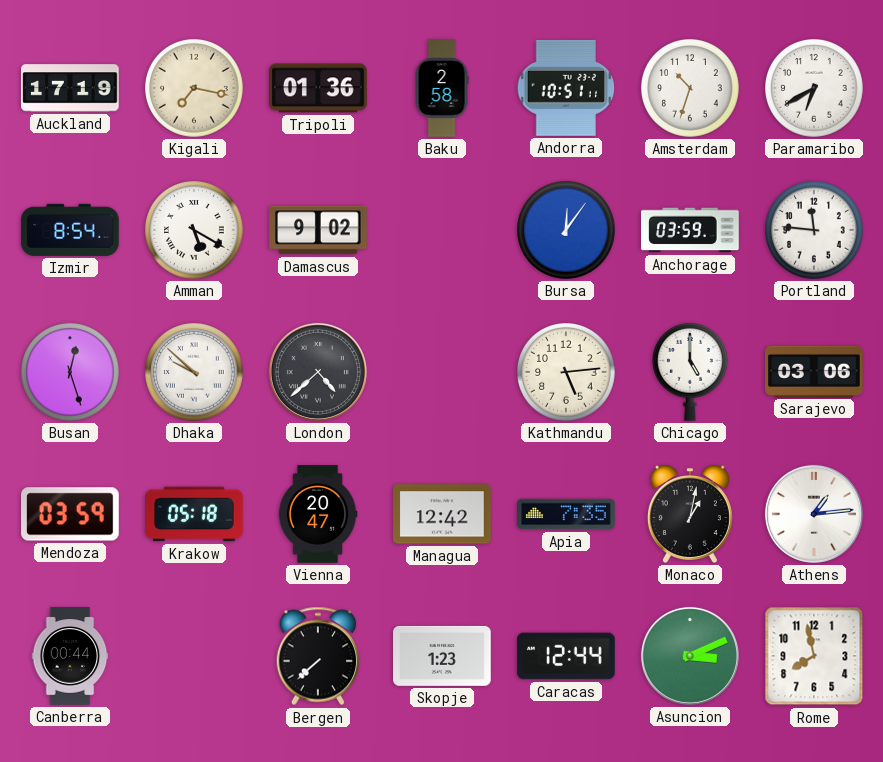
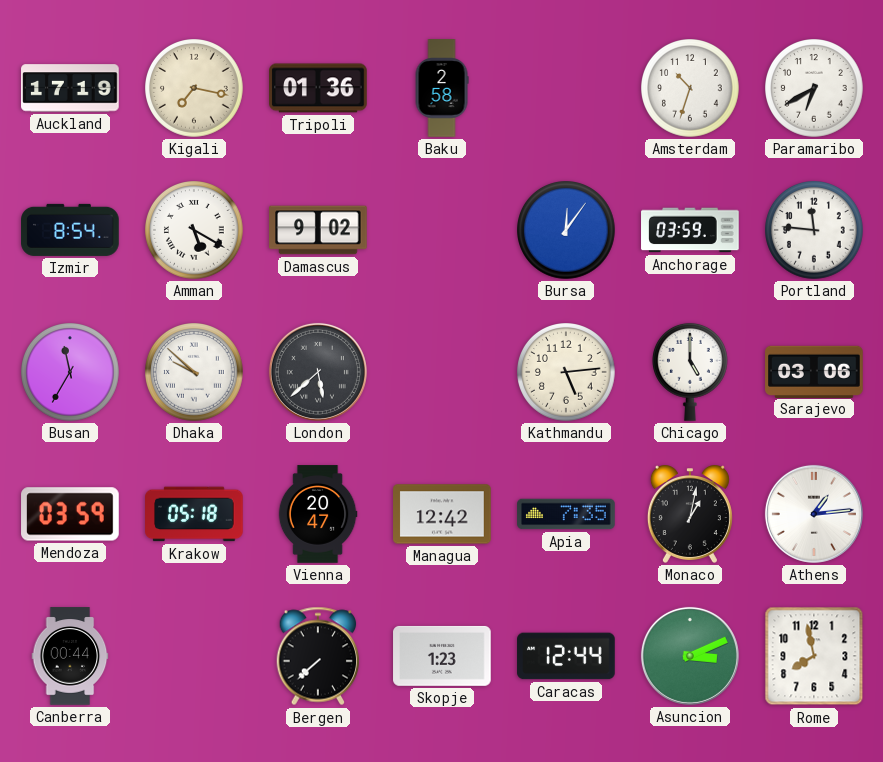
Andorra: 10:51 -> none (566, 88)
Busan: 12:27 -> 11:35 (71, 373)
London: 4:38 -> 5:38 (318, 372)
